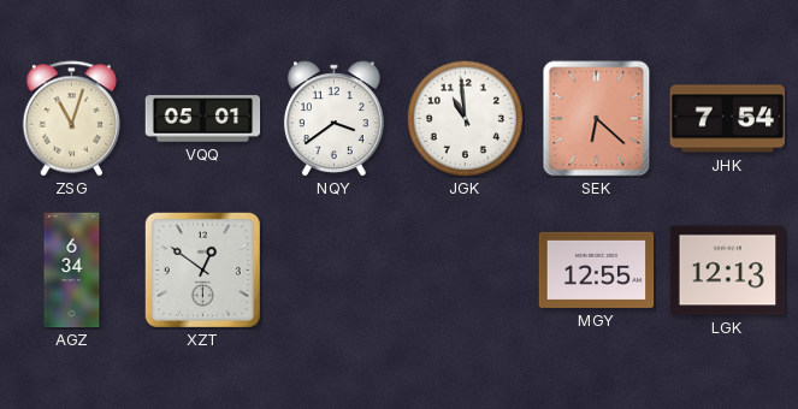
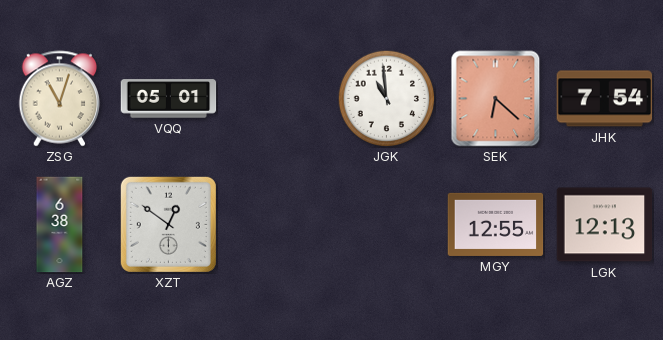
NQY: 3:39 -> none (333, 119)
AGZ: 6:34 -> 6:38 (60, 225)
